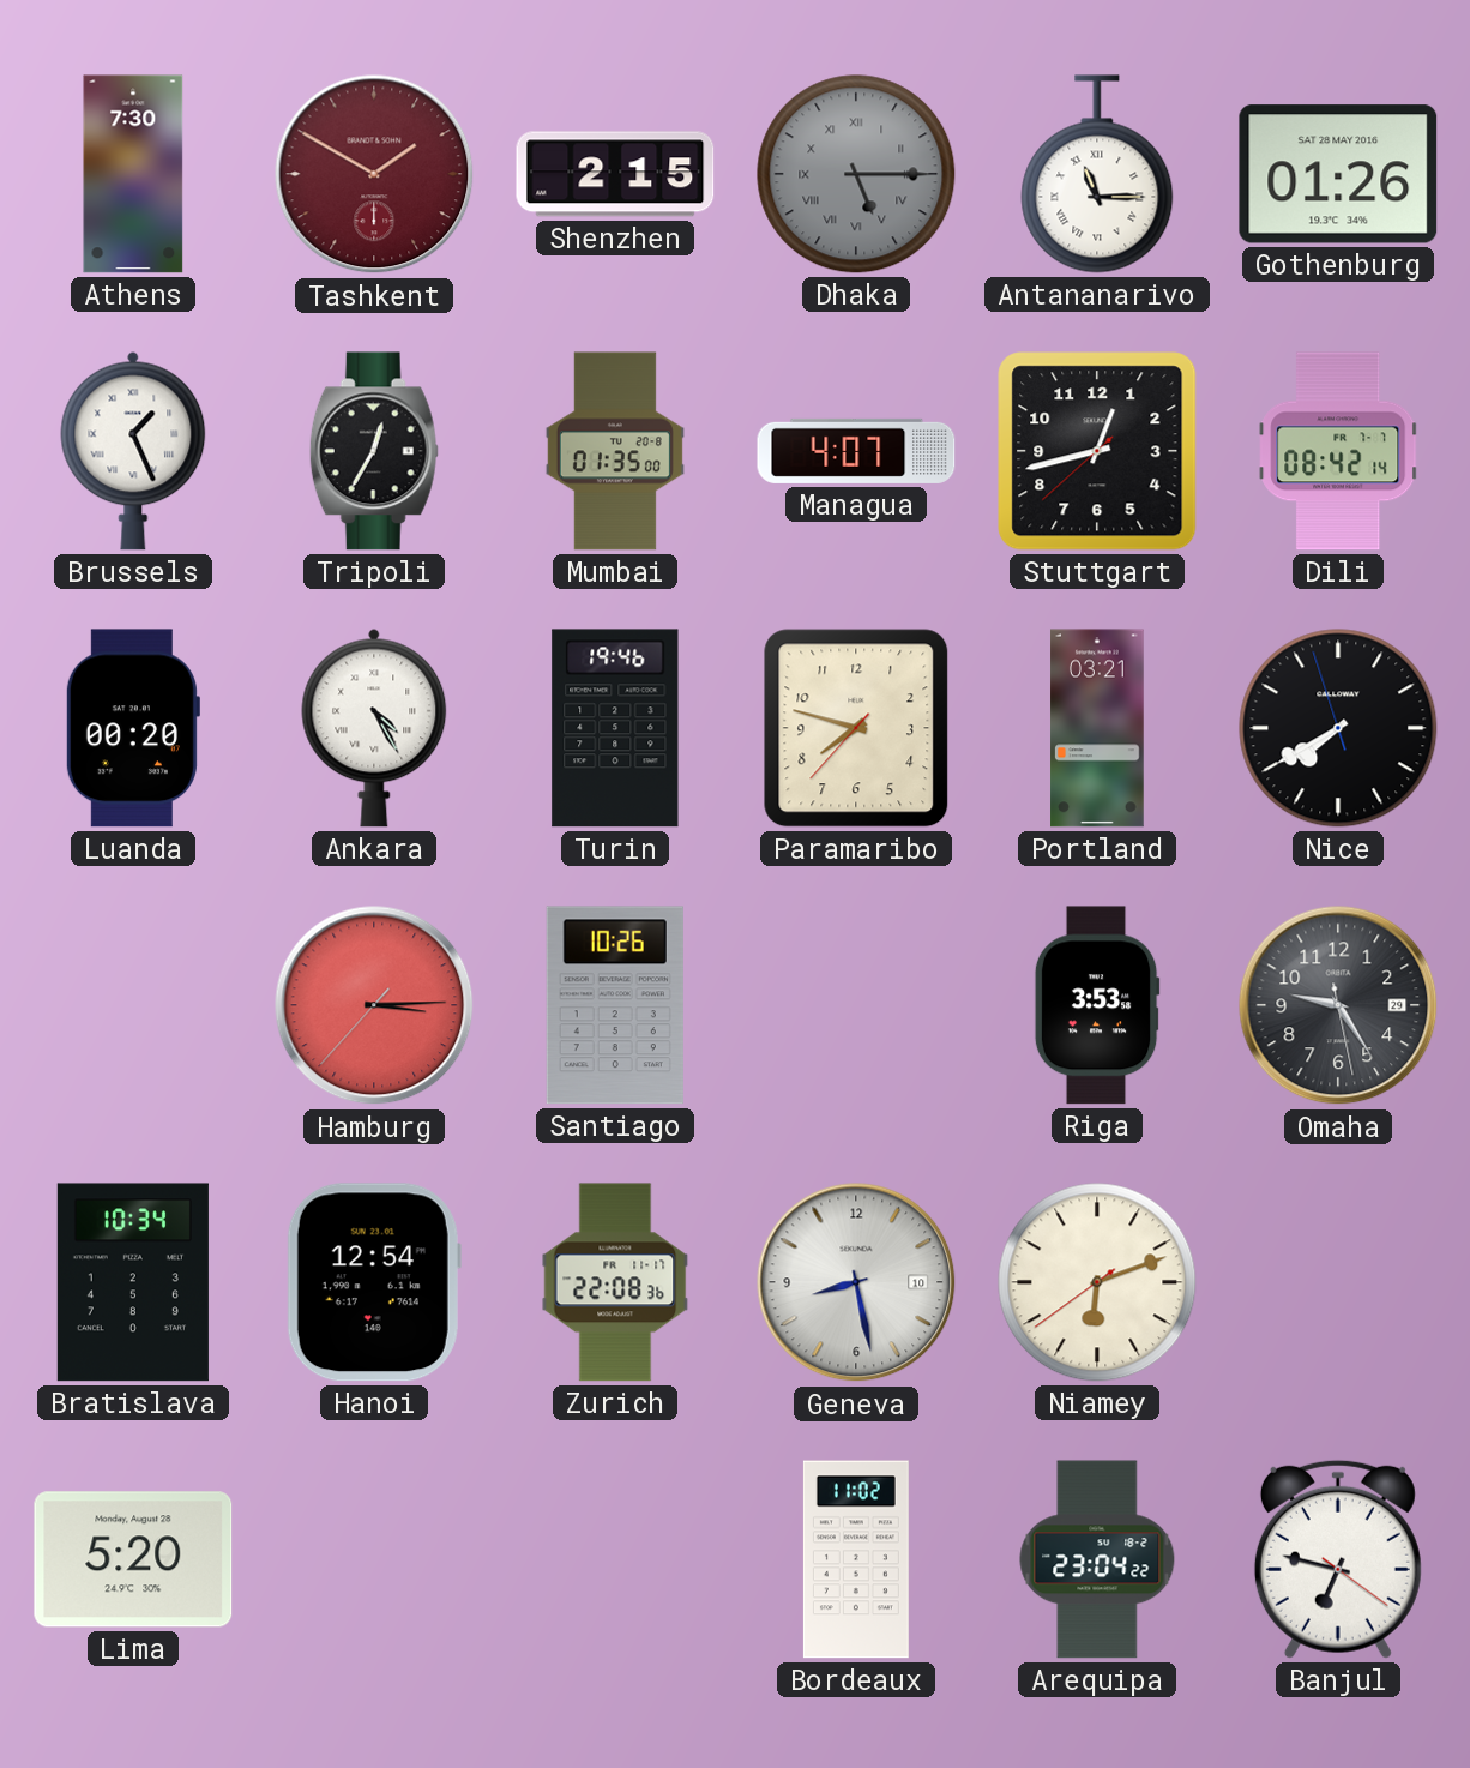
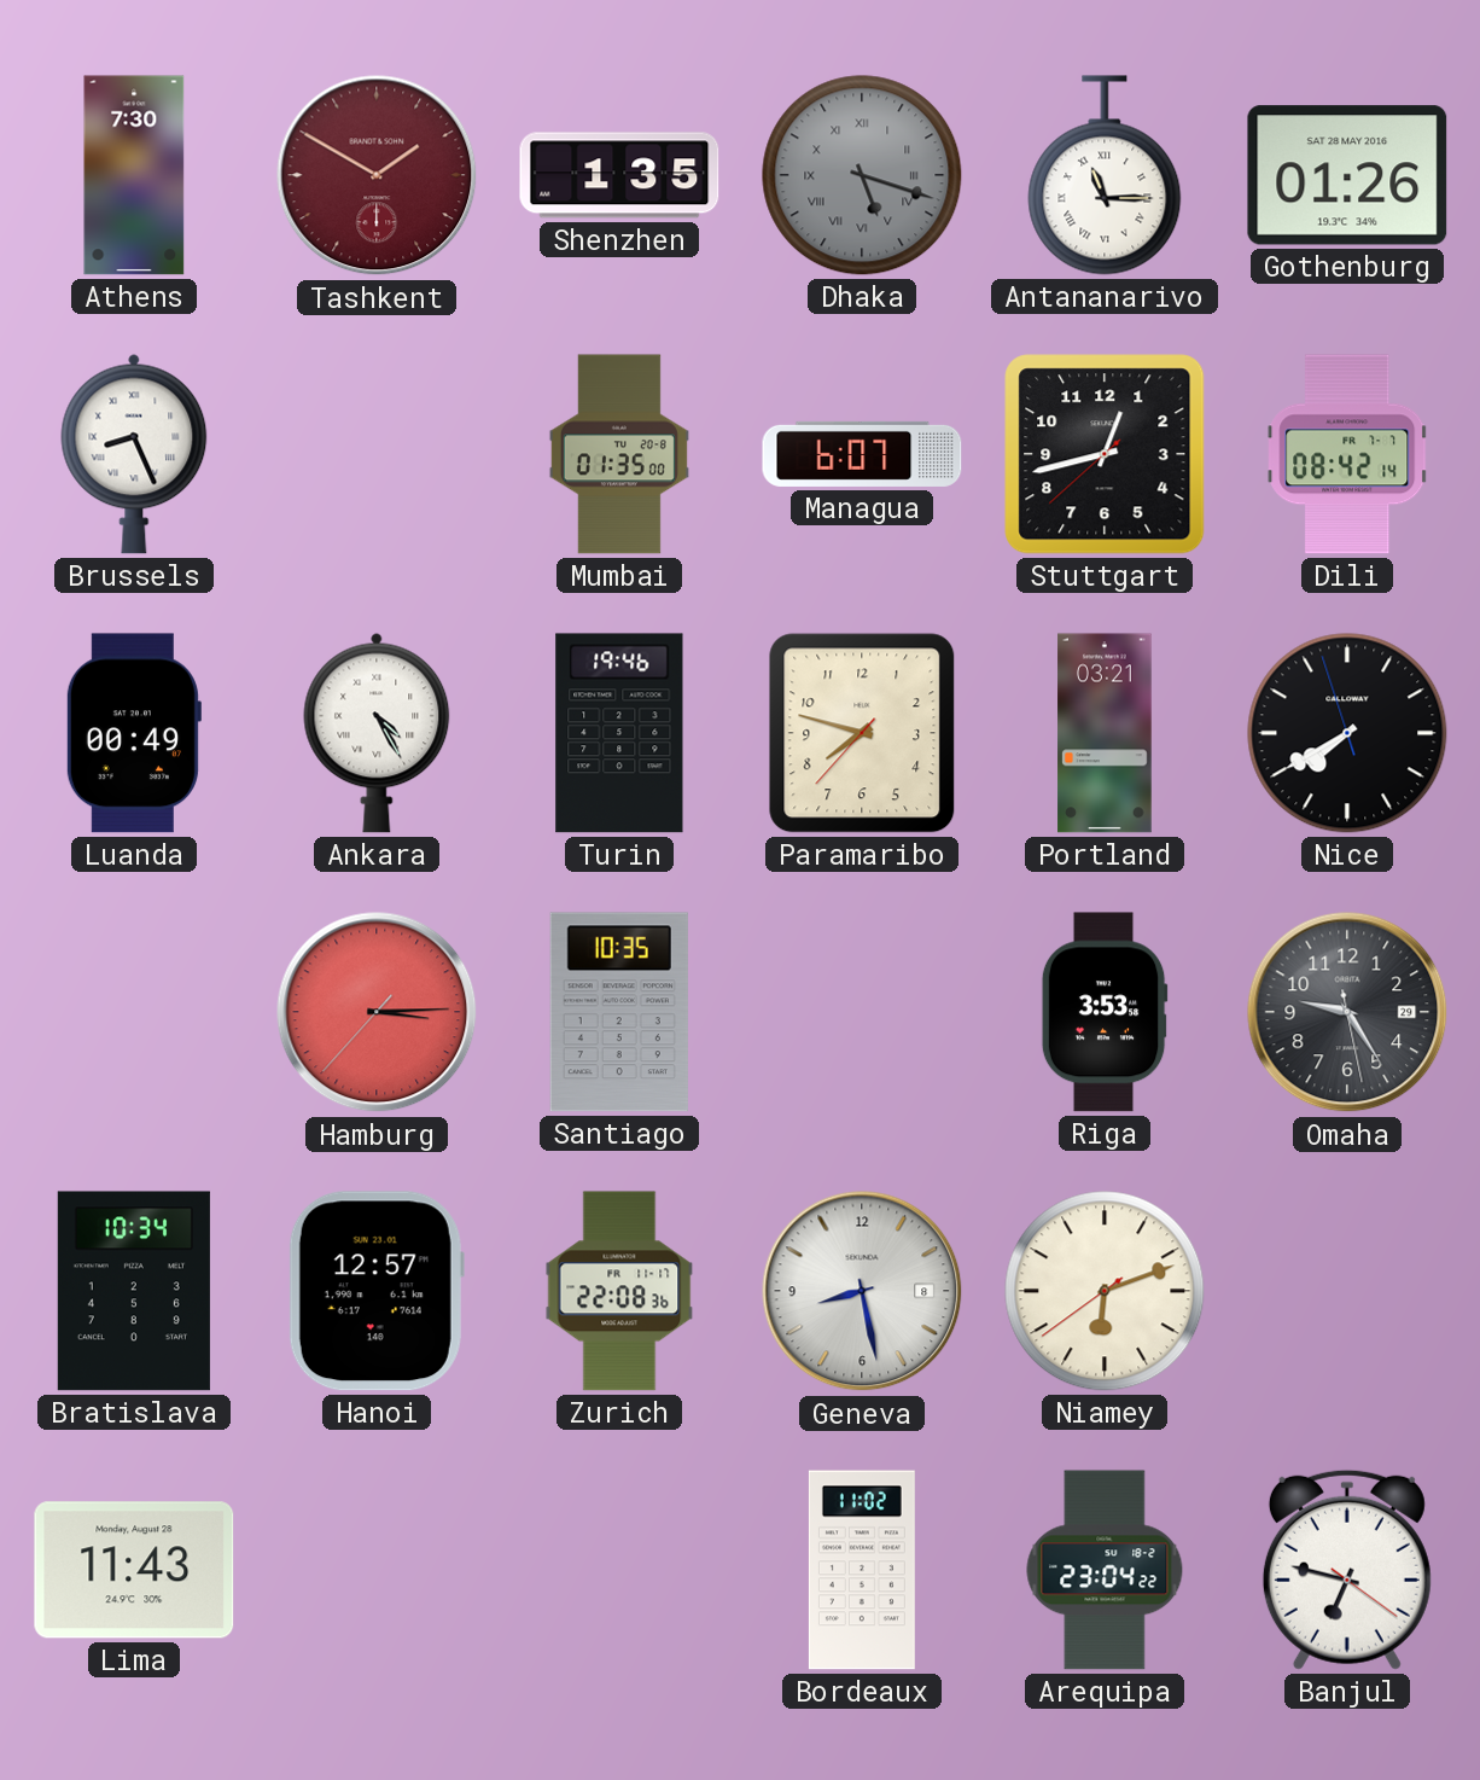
Shenzhen: 2:15 -> 1:35 (619, 175)
Dhaka: 5:15 -> 5:18 (862, 175)
Brussels: 1:26 -> 8:26 (134, 454)
Tripoli: 12:35 -> none (374, 451)
Managua: 4:07 -> 6:07 (862, 454)
Luanda: 00:20 -> 00:49 (133, 733)
Santiago: 10:26 -> 10:35 (619, 1012)
Hanoi: 12:54 -> 12:57 (377, 1291)
Geneva date: 10 -> 8 (862, 1291)
Lima: 5:20 -> 11:43 (134, 1570)
